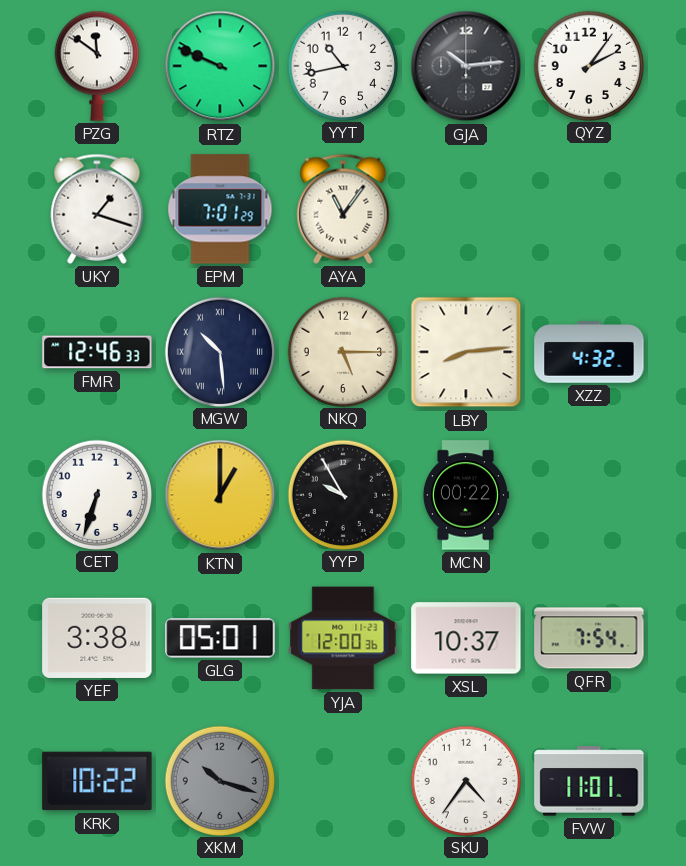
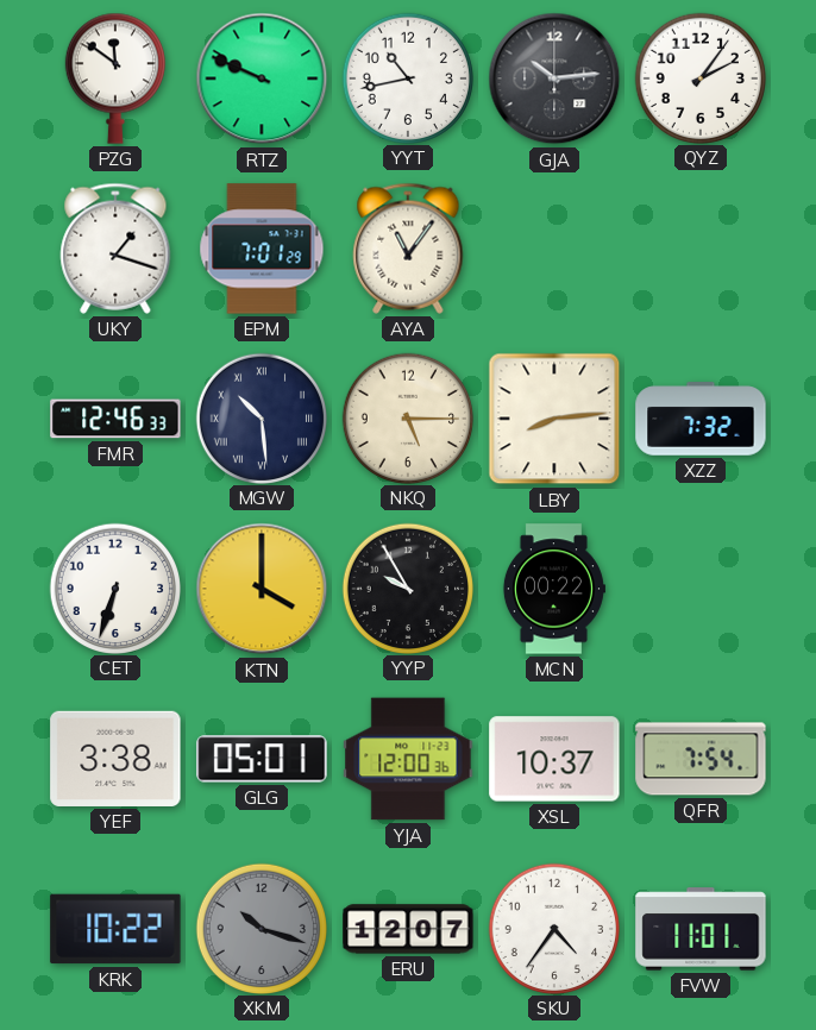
XZZ: 4:32 -> 7:32 (701, 419)
KTN: 1:00 -> 4:00 (262, 589)
ERU: none -> 12:07 (408, 929)
